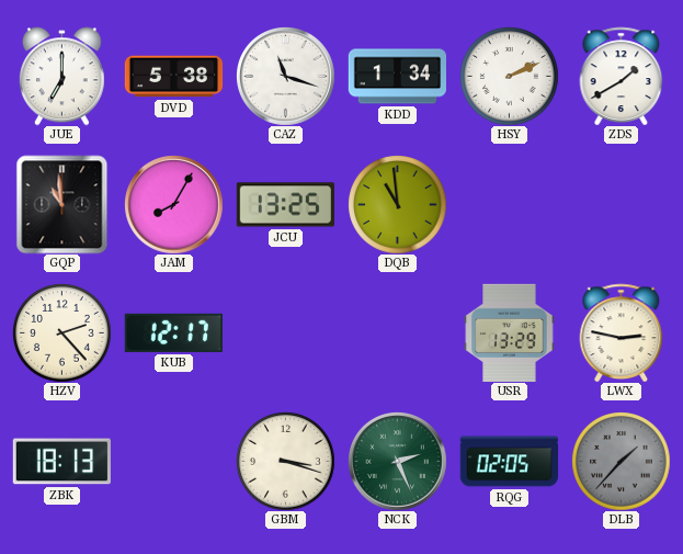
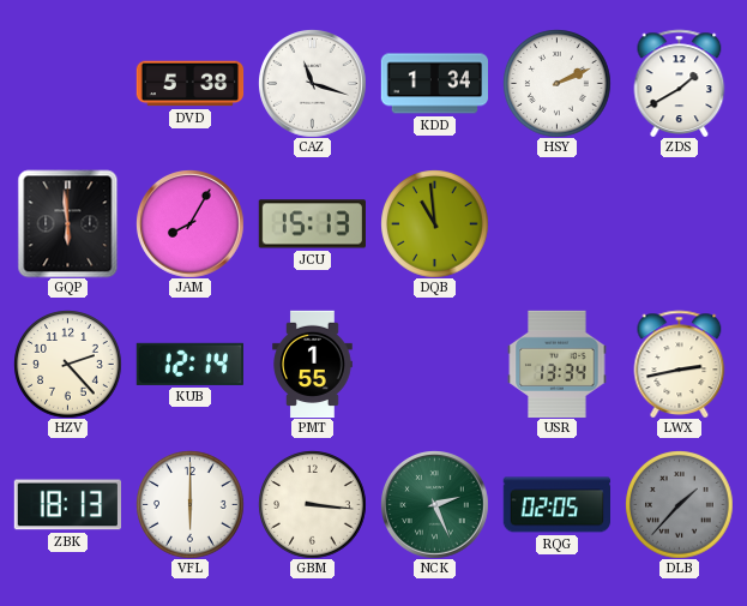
JUE: 7:00 -> none (61, 76)
GQP: 10:59 -> 5:59 (68, 223)
JCU: 13:25 -> 15:13 (312, 224)
KUB: 12:17 -> 12:14 (189, 364)
PMT: none -> 1:55 (313, 364)
USR: 13:29 -> 13:34 (558, 364)
LWX: 2:47 -> 2:43 (680, 364)
VFL: none -> 6:00 (189, 504)
GBM: 3:18 -> 3:16 (312, 504)
